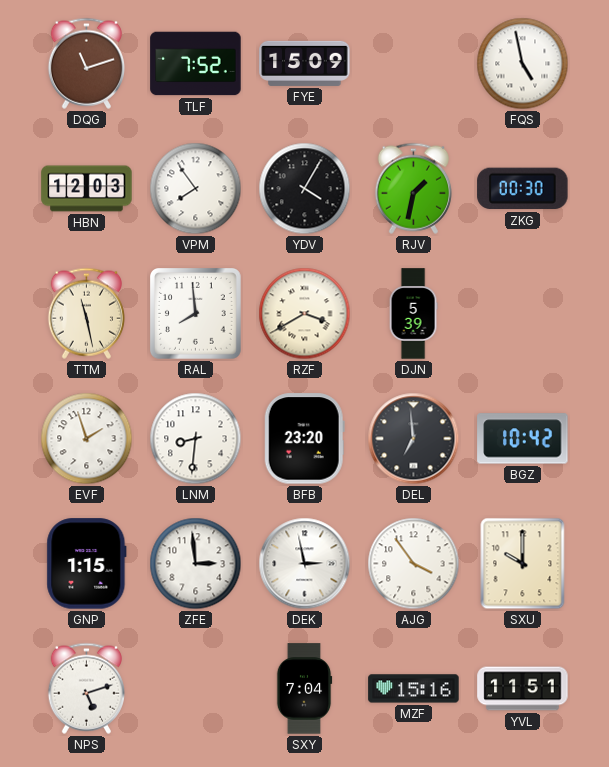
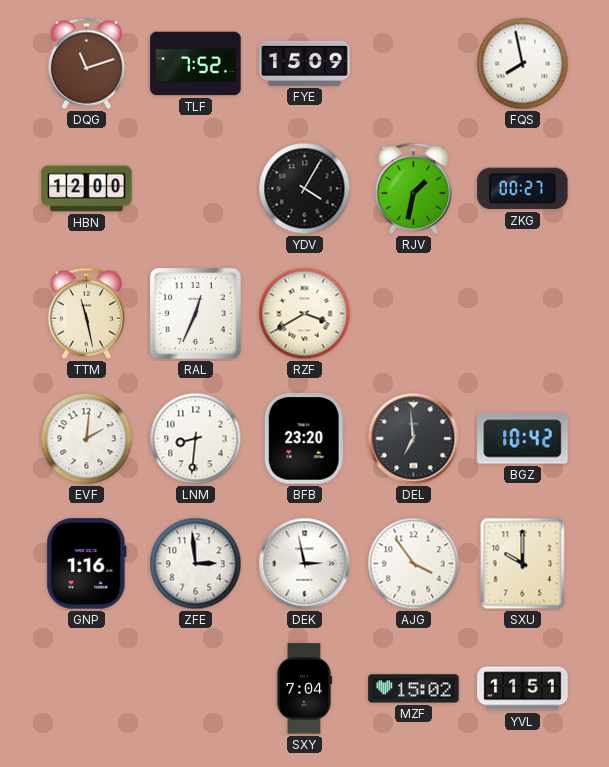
FQS: 4:58 -> 7:58 (523, 64)
HBN: 12:03 -> 12:00 (87, 189)
VPM: 7:54 -> none (196, 189)
ZKG: 00:30 -> 00:27 (523, 189)
RAL: 7:59 -> 12:34 (196, 314)
DJN: 5:39 -> none (413, 314)
EVF: 1:57 -> 2:01 (87, 439)
GNP: 1:15 -> 1:16 (87, 564)
NPS: 5:12 -> none (86, 688)
MZF: 15:16 -> 15:02 (414, 689)
